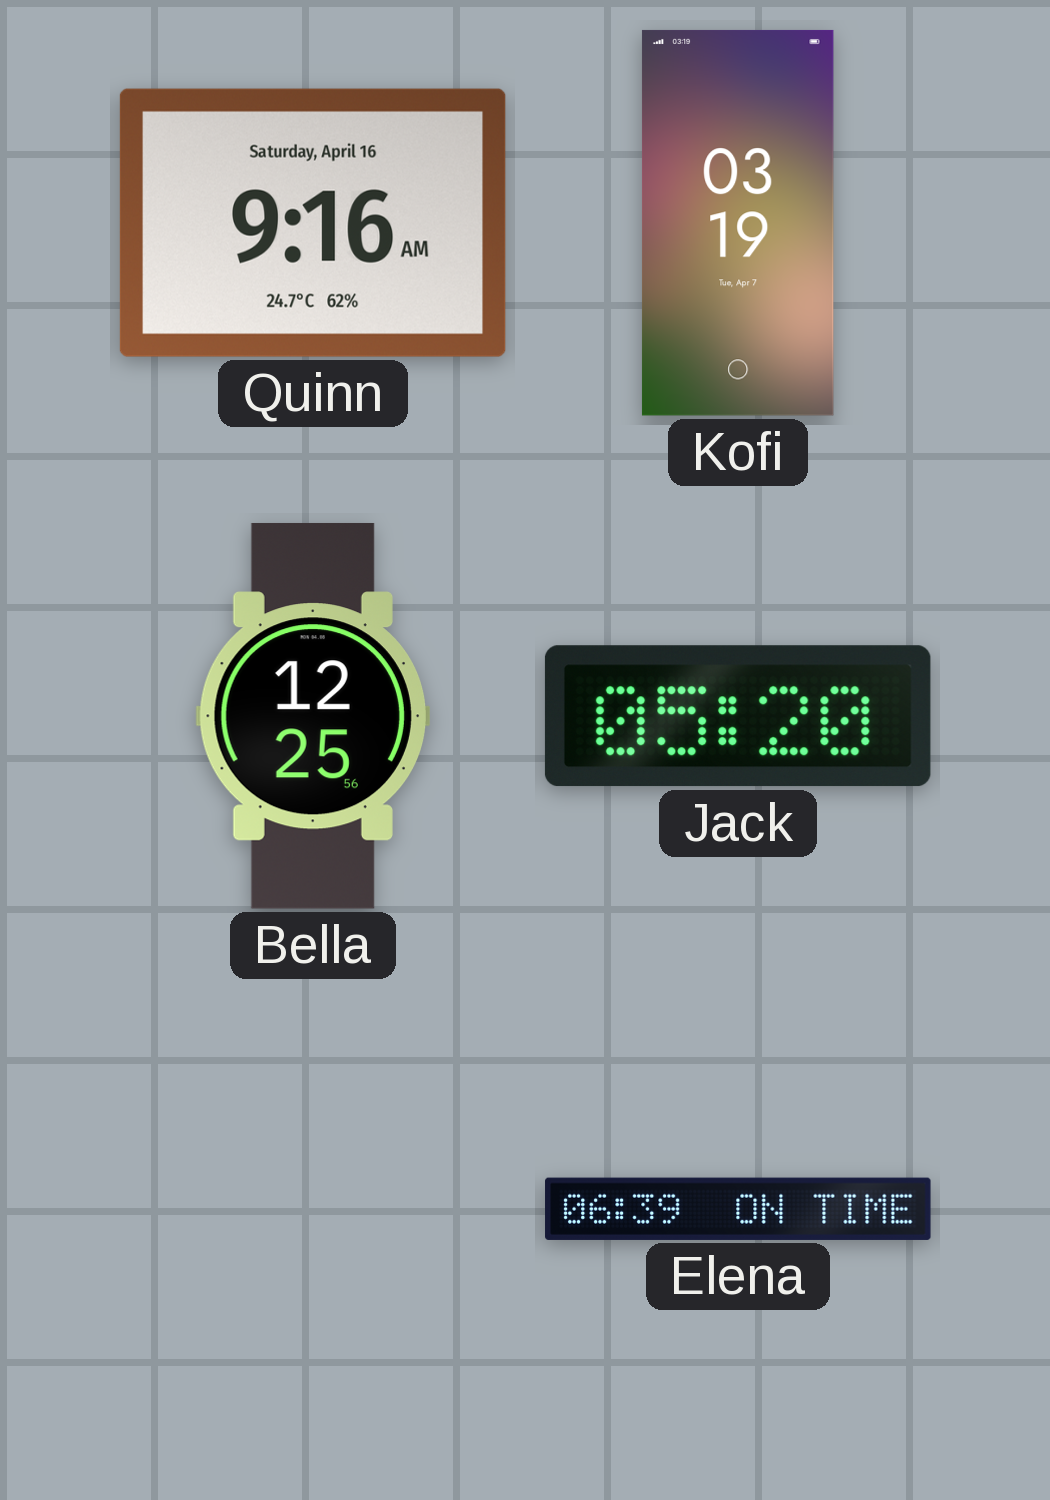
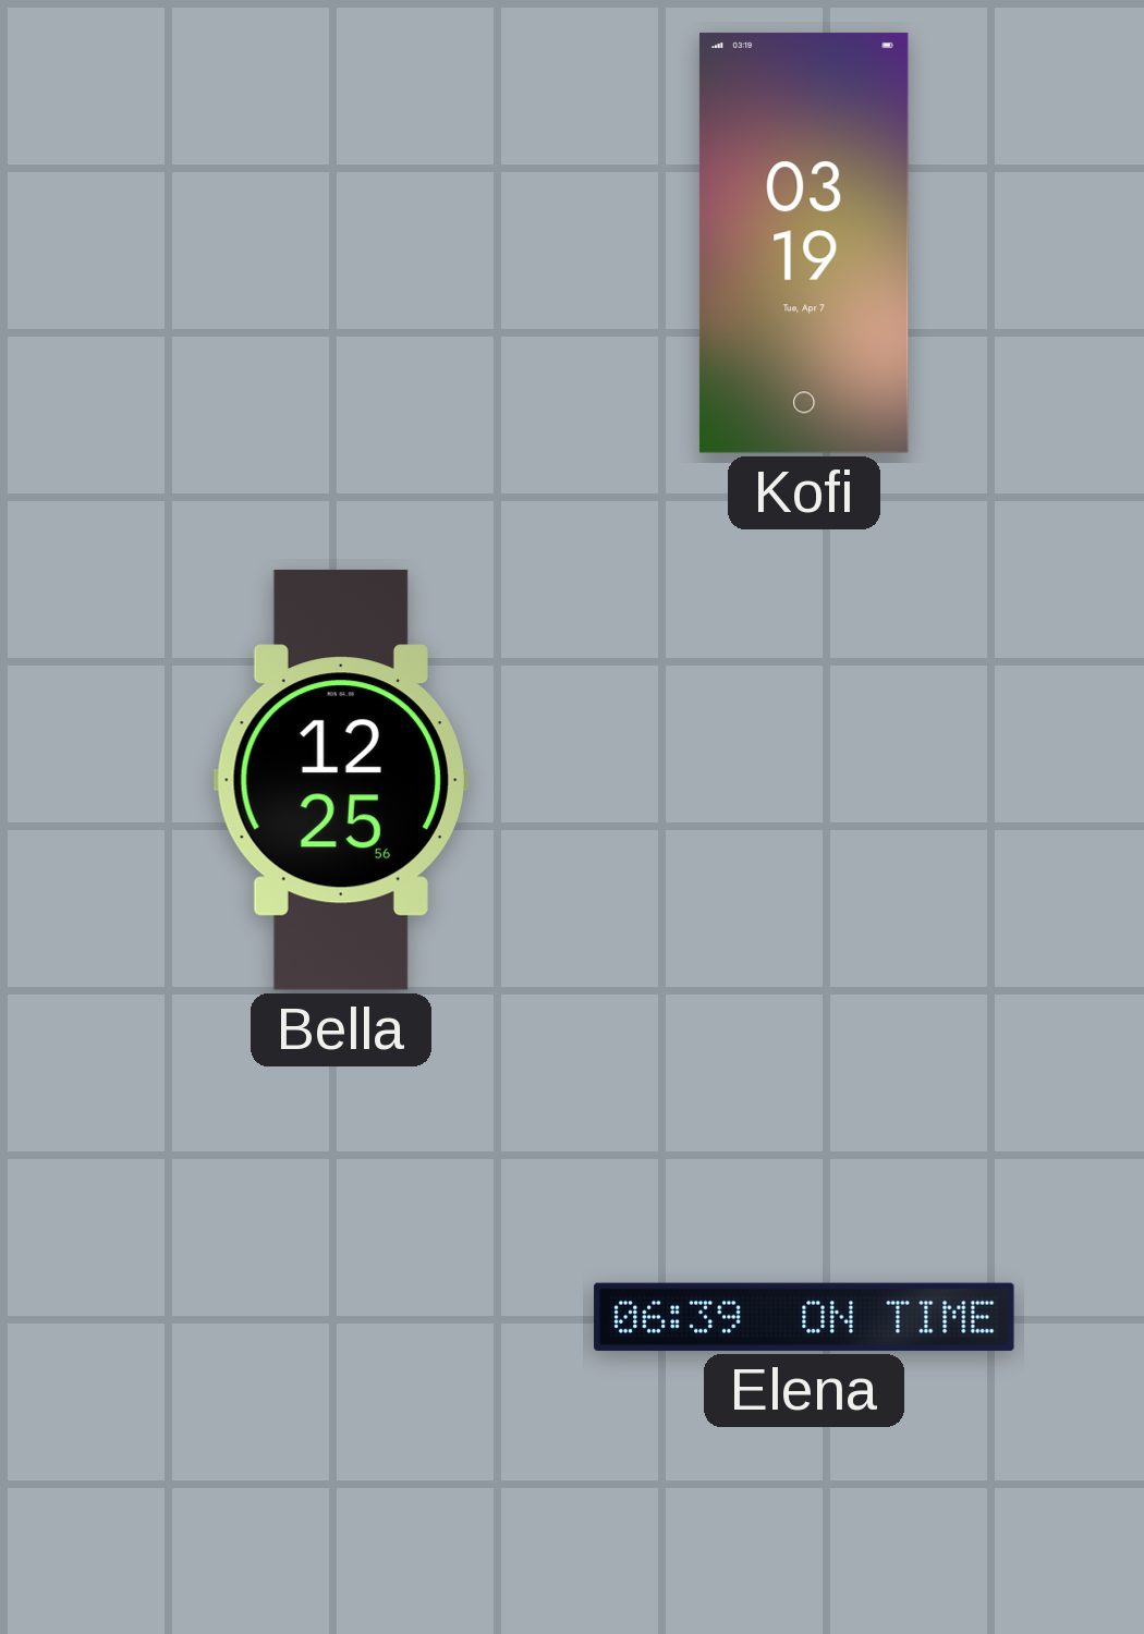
Quinn: 9:16 -> none (313, 223)
Jack: 05:20 -> none (738, 716)
